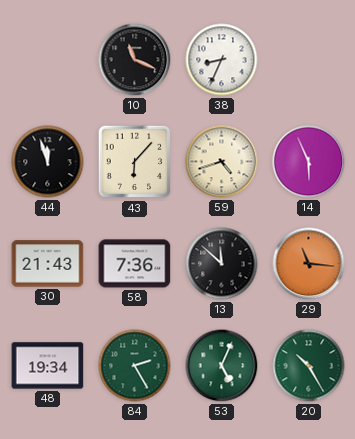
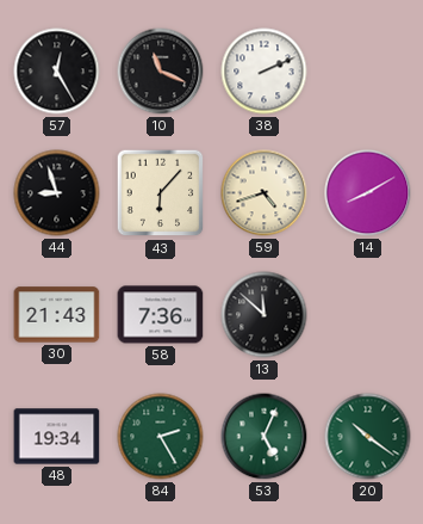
57: none -> 12:25 (57, 72)
38: 8:34 -> 2:11 (265, 72)
44: 11:57 -> 8:57 (57, 193)
14: 5:56 -> 8:10 (368, 193)
29: 11:16 -> none (309, 264)
20: 10:25 -> 10:21 (368, 437)
